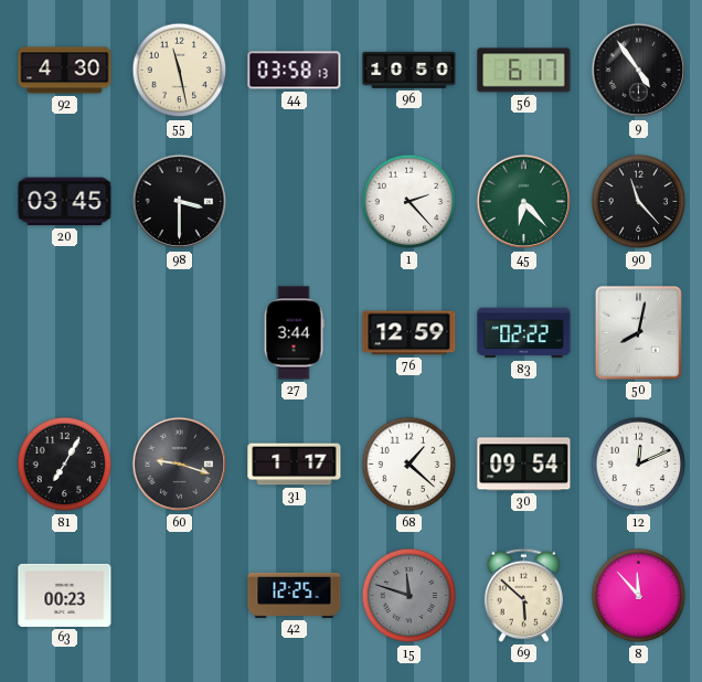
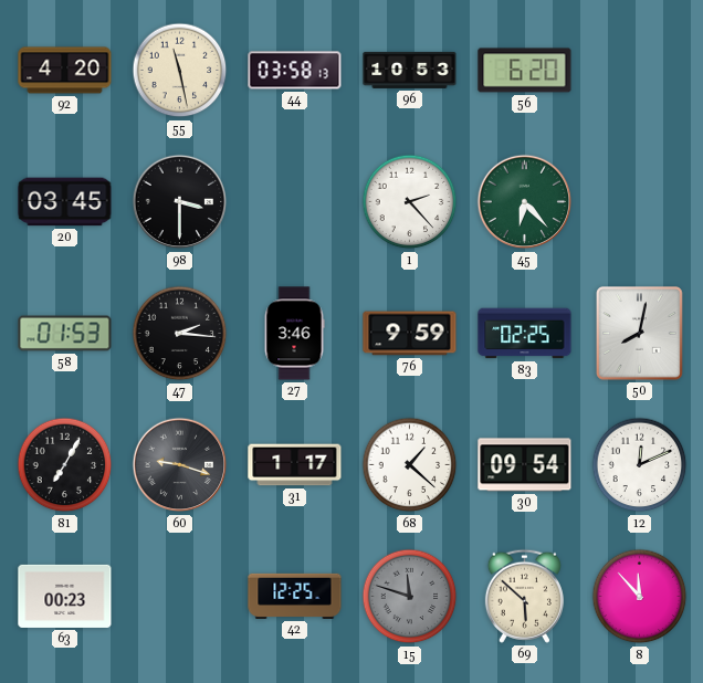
92: 4:30 -> 4:20 (65, 71)
96: 10:50 -> 10:53 (410, 70)
56: 6:17 -> 6:20 (525, 71)
9: 4:54 -> none (639, 71)
90: 11:23 -> none (639, 202)
58: none -> 01:53 (65, 334)
47: none -> 2:16 (180, 334)
27: 3:44 -> 3:46 (294, 334)
76: 12:59 -> 9:59 (410, 334)
83: 02:22 -> 02:25 (525, 334)
